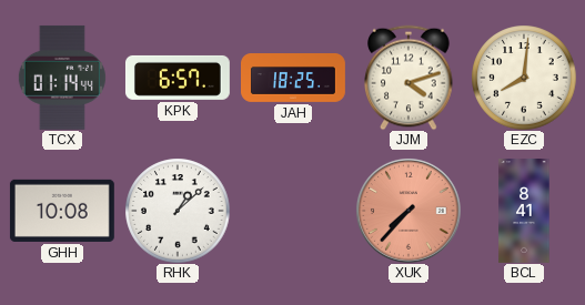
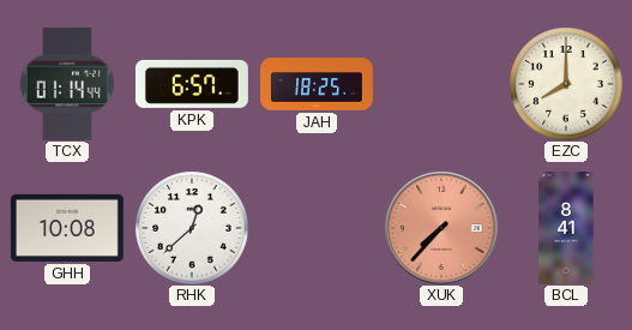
JJM: 4:12 -> none (409, 78)
EZC: 8:01 -> 8:00 (566, 84)
RHK: 1:08 -> 12:38 (192, 228)
